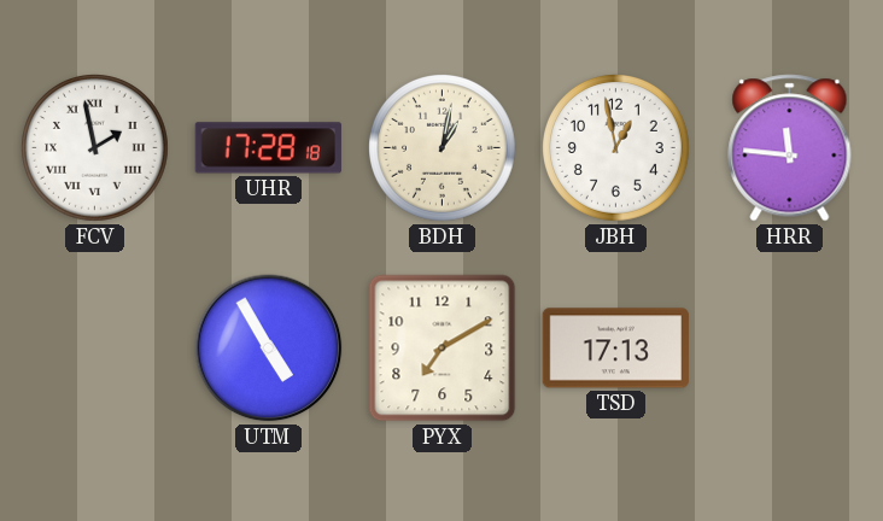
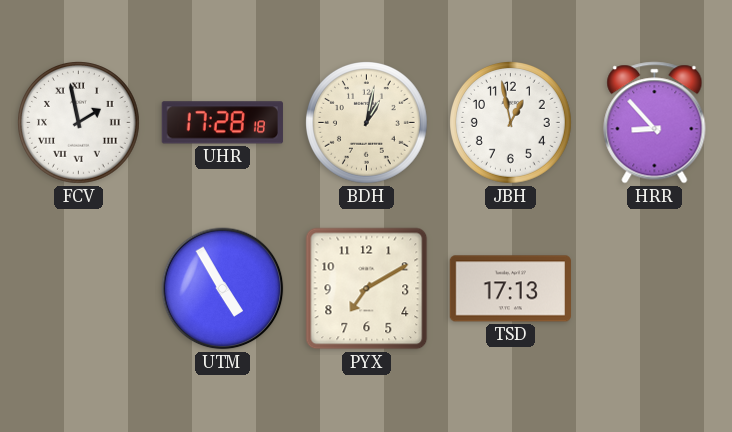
HRR: 11:46 -> 8:53 (655, 123)
